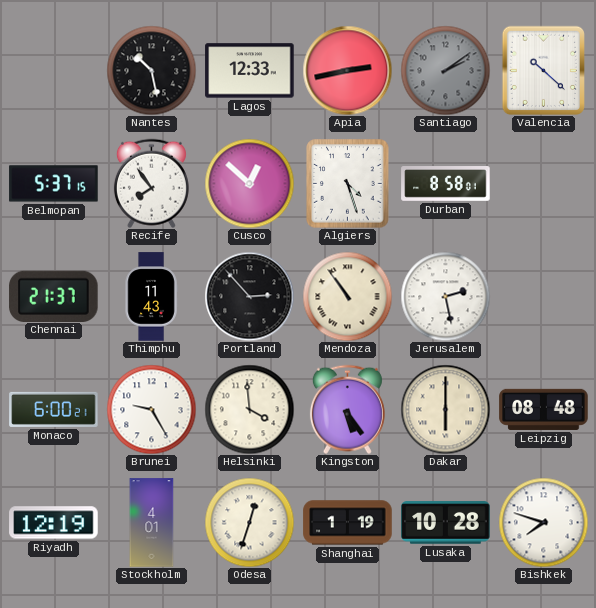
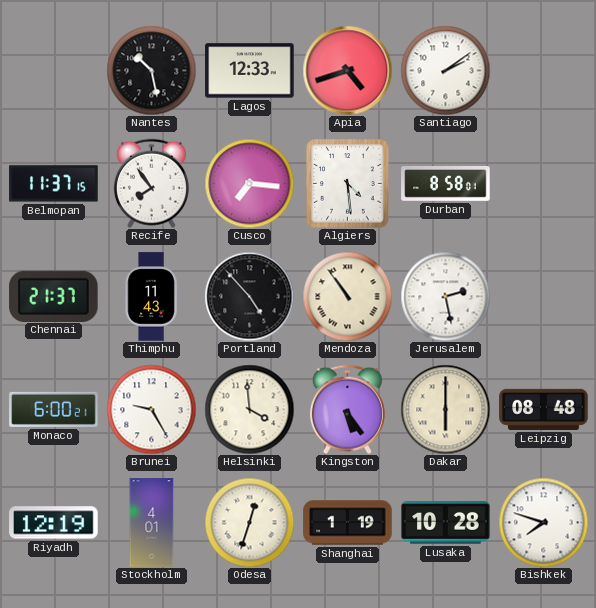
Apia: 2:43 -> 4:42 (347, 70)
Santiago dial: grey -> white (445, 70)
Valencia: 10:22 -> none (543, 70)
Belmopan: 5:37 -> 11:37 (54, 184)
Cusco: 12:52 -> 7:16 (249, 183)
Algiers: 4:27 -> 4:29 (348, 184)
Portland: 2:53 -> 4:53 (249, 296)
